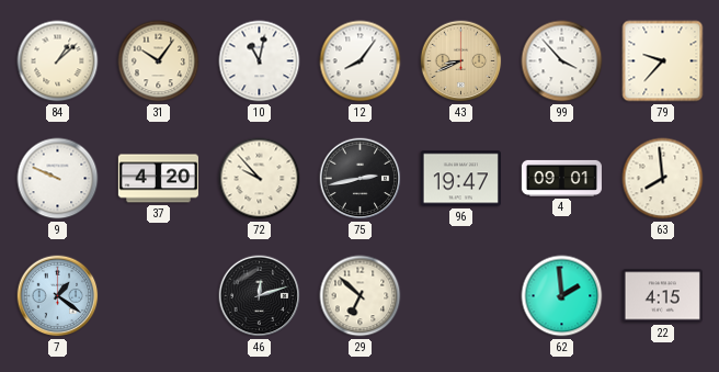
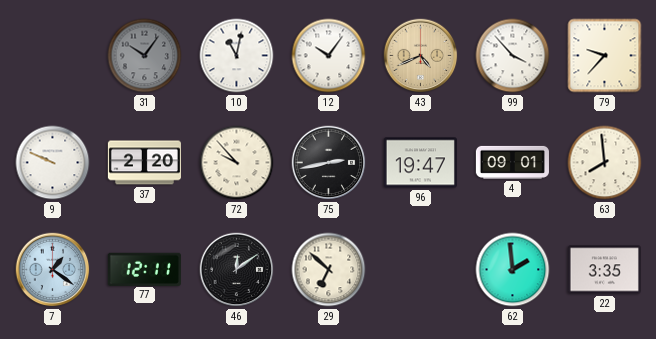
84: 1:08 -> none (58, 61)
31 dial: cream -> grey (145, 56)
12: 8:06 -> 10:06 (329, 56)
43: 8:41 -> 4:41 (421, 56)
37: 4:20 -> 2:20 (144, 163)
77: none -> 12:11 (144, 269)
46: 12:12 -> 12:09 (237, 270)
22: 4:15 -> 3:35 (604, 270)
